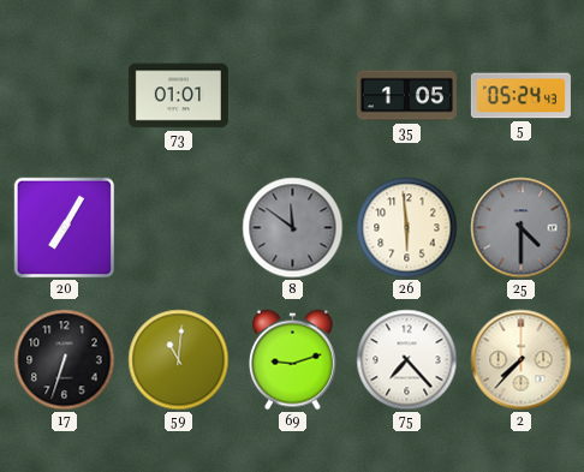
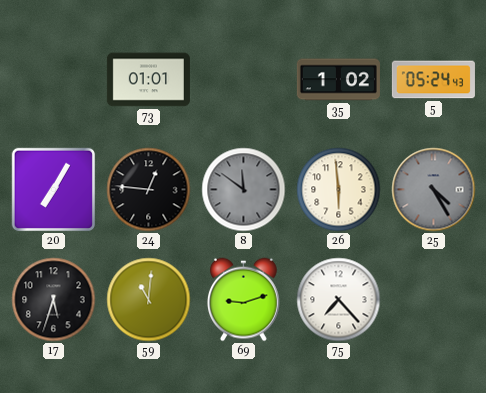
35: 1:05 -> 1:02 (338, 80)
24: none -> 12:46 (149, 190)
25: 4:30 -> 4:25 (434, 190)
17: 6:33 -> 5:33 (54, 300)
2: 7:37 -> none (522, 360)
